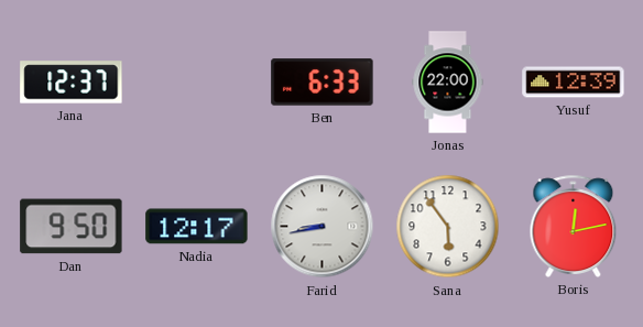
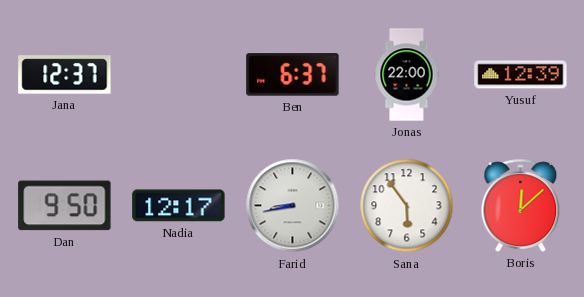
Ben: 6:33 -> 6:37 (293, 75)
Boris: 12:13 -> 12:08 (521, 205)
